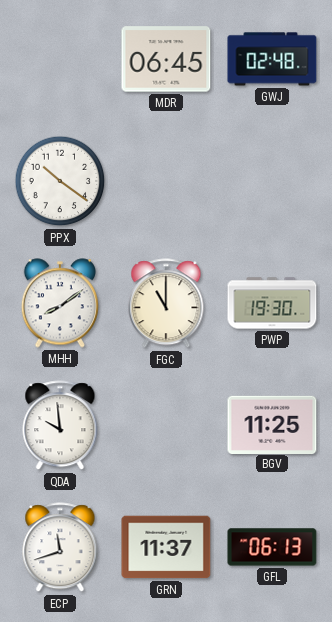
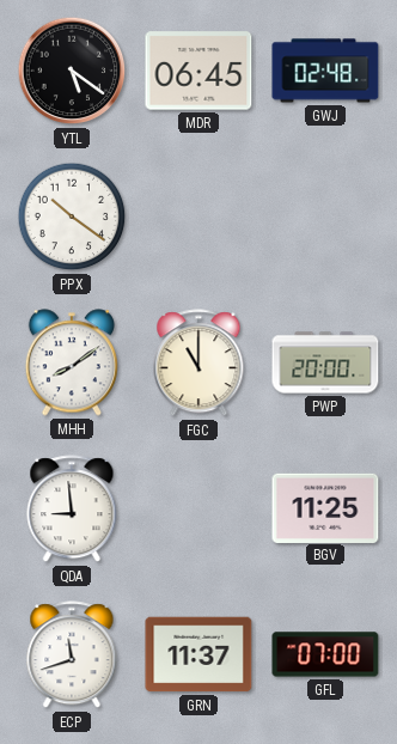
YTL: none -> 5:21 (72, 71)
PWP: 19:30 -> 20:00 (325, 362)
QDA: 9:59 -> 8:59 (72, 510)
GFL: 06:13 -> 07:00 (325, 654)
